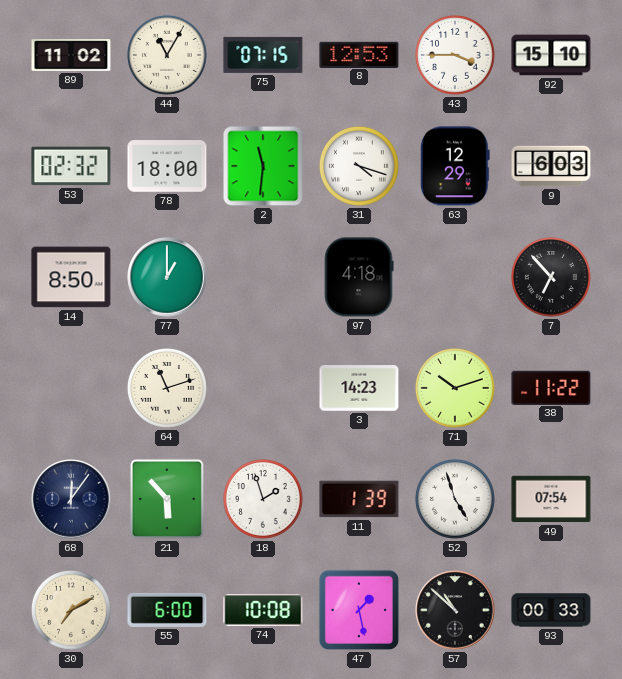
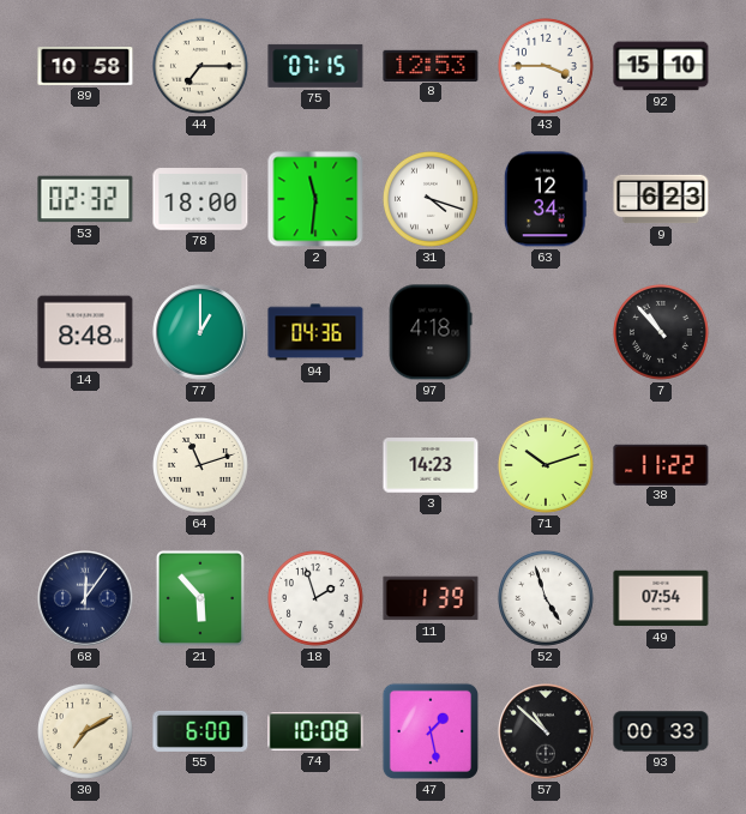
89: 11:02 -> 10:58 (85, 66)
44: 11:05 -> 7:15 (200, 66)
63: 12:29 -> 12:34 (546, 199)
9: 6:03 -> 6:23 (661, 199)
14: 8:50 -> 8:48 (85, 332)
94: none -> 04:36 (315, 332)
7: 6:53 -> 10:53 (661, 332)
